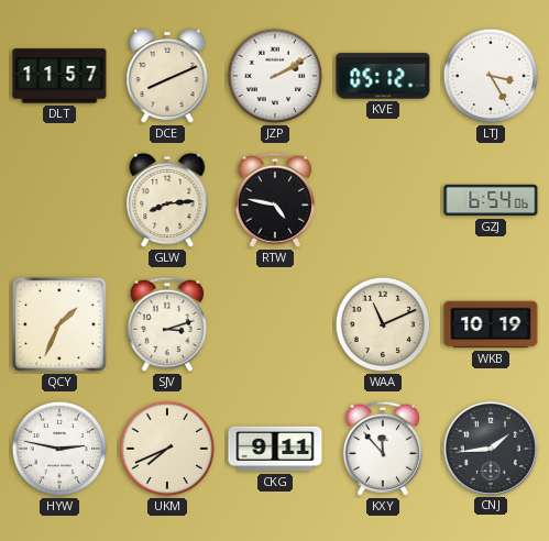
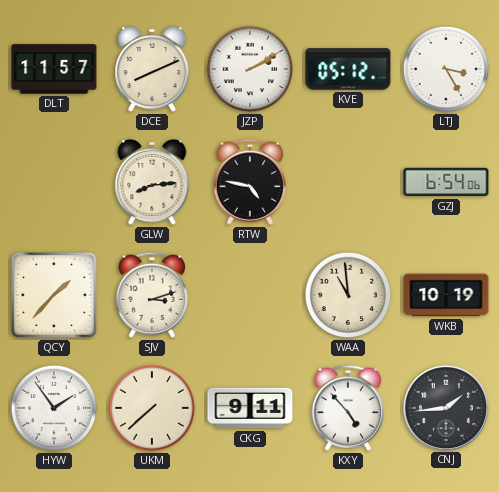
QCY: 1:34 -> 1:37 (54, 295)
WAA: 11:11 -> 10:59 (348, 295)
HYW: 2:47 -> 1:54 (54, 408)
UKM: 7:41 -> 7:38 (152, 408)
KXY: 11:53 -> 4:53 (348, 408)
